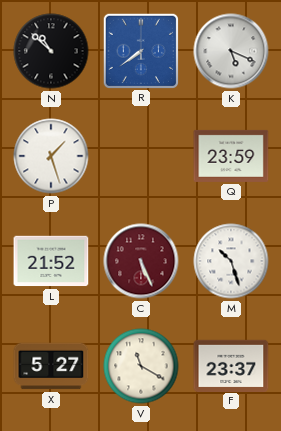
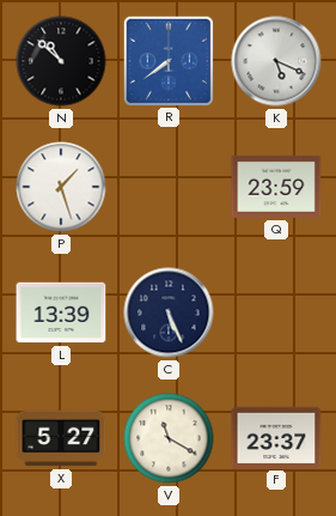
L: 21:52 -> 13:39 (61, 312)
C dial: burgundy -> navy (169, 312)
M: 10:27 -> none (231, 261)
